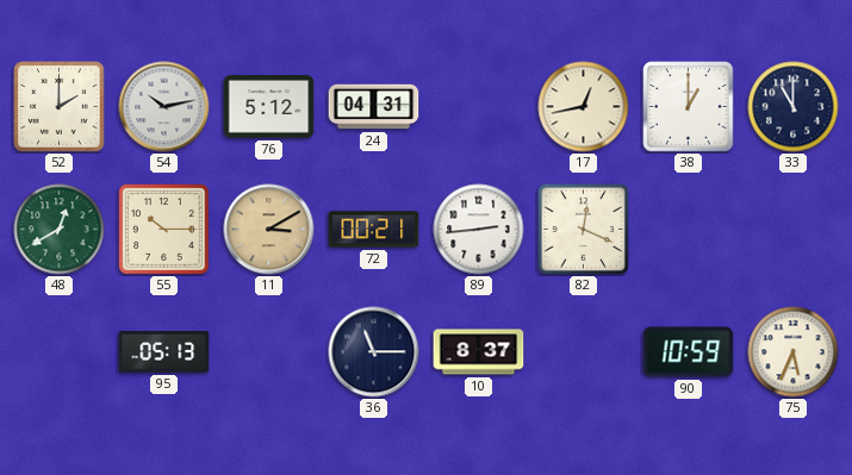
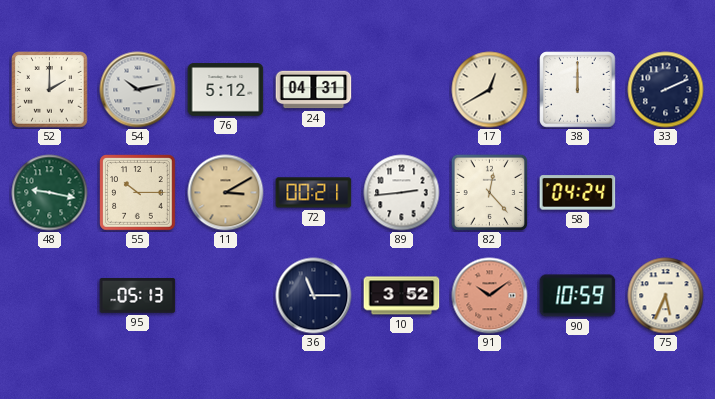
17: 12:43 -> 12:40 (490, 90)
38: 1:00 -> 12:00 (578, 90)
33: 11:00 -> 2:11 (666, 90)
48: 12:40 -> 9:17 (50, 193)
82: 12:19 -> 12:23 (489, 192)
58: none -> 04:24 (578, 193)
10: 8:37 -> 3:52 (402, 296)
91: none -> 10:09 (490, 296)
